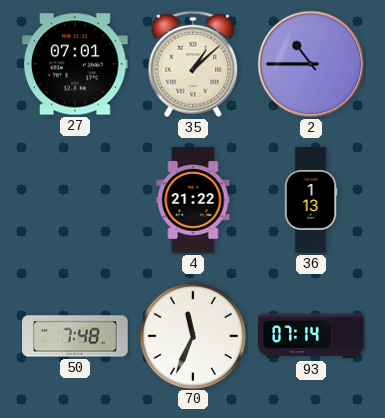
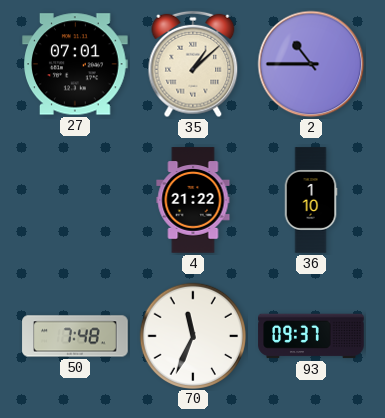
36: 1:13 -> 1:10 (311, 200)
93: 07:14 -> 09:37 (311, 336)
